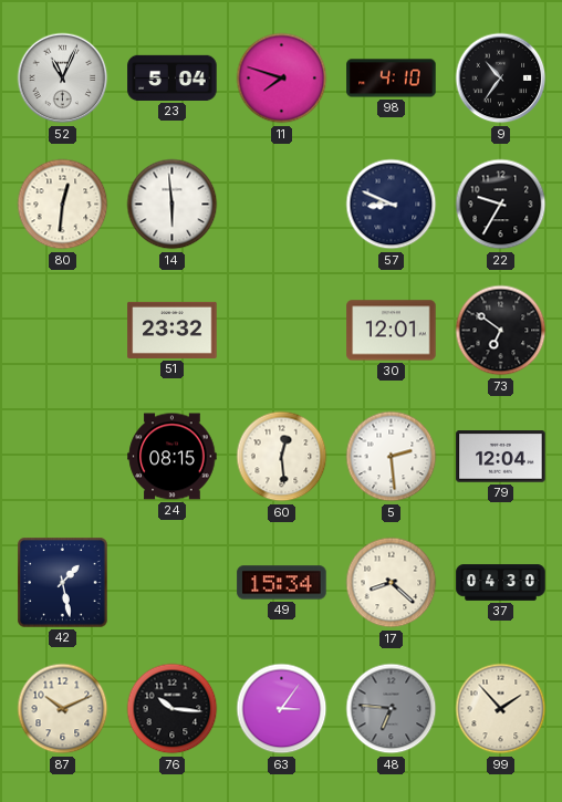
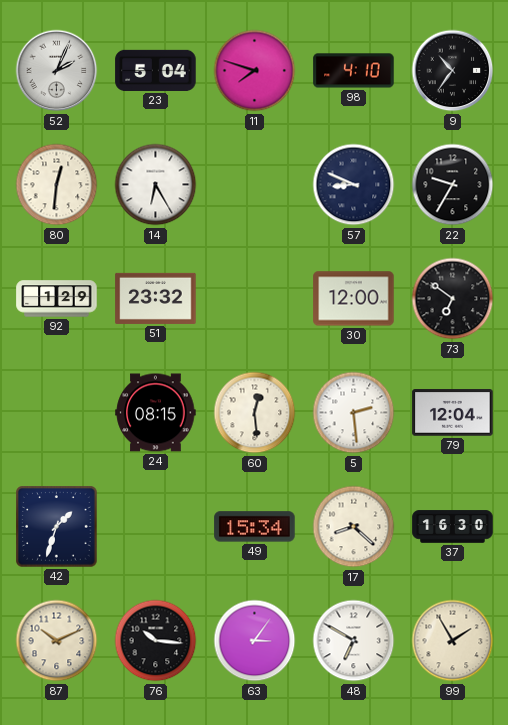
52: 11:04 -> 2:04 (57, 71)
14: 5:59 -> 6:25 (156, 185)
92: none -> 1:29 (57, 299)
30: 12:01 -> 12:00 (354, 299)
42: 1:28 -> 1:33 (57, 527)
37: 04:30 -> 16:30 (453, 527)
48: 6:46 -> 6:50 (354, 641)
48 dial: grey -> white (354, 641)
99: 1:53 -> 1:55 (453, 641)
